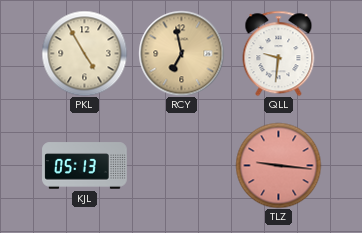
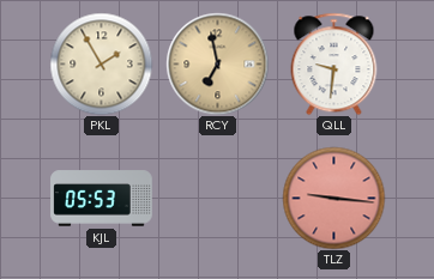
PKL: 4:55 -> 1:55 (101, 63)
KJL: 05:13 -> 05:53 (102, 199)
